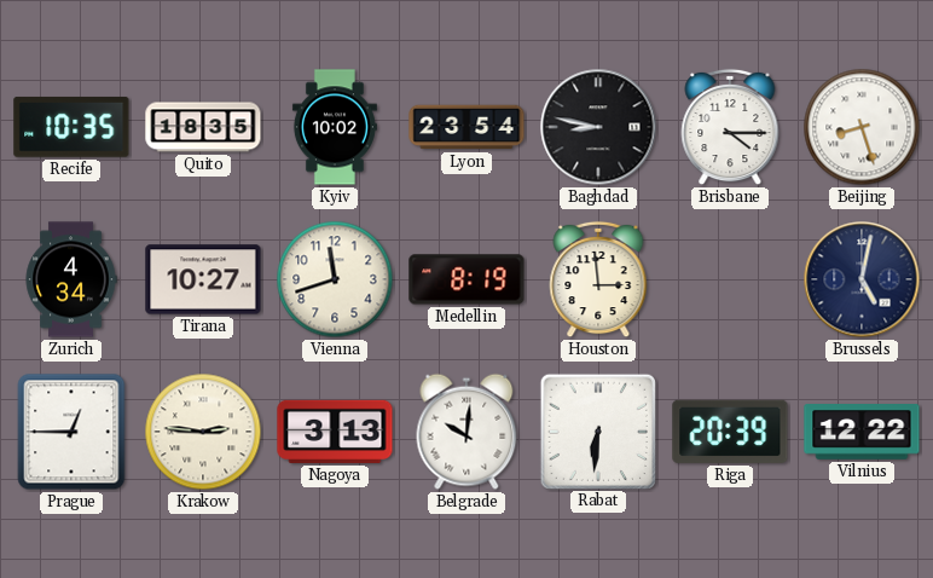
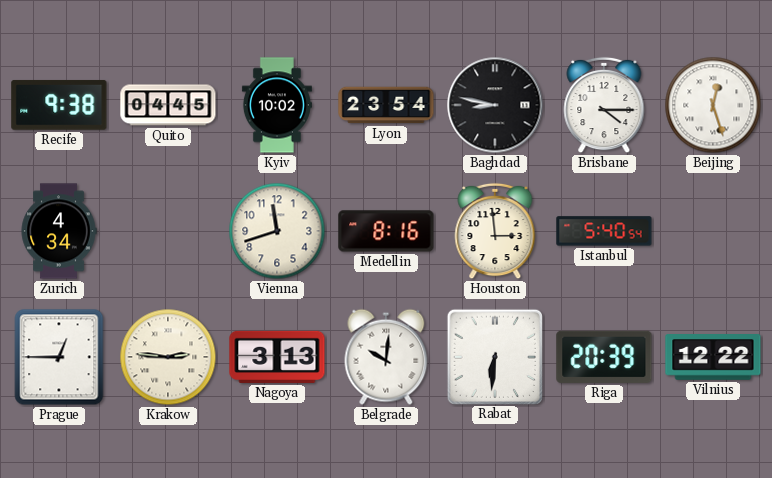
Recife: 10:35 -> 9:38 (59, 105)
Quito: 18:35 -> 04:45 (168, 105)
Beijing: 8:27 -> 12:27 (713, 105)
Tirana: 10:27 -> none (203, 279)
Medellin: 8:19 -> 8:16 (386, 231)
Istanbul: none -> 5:40 (604, 231)
Brussels: 5:02 -> none (862, 279)
